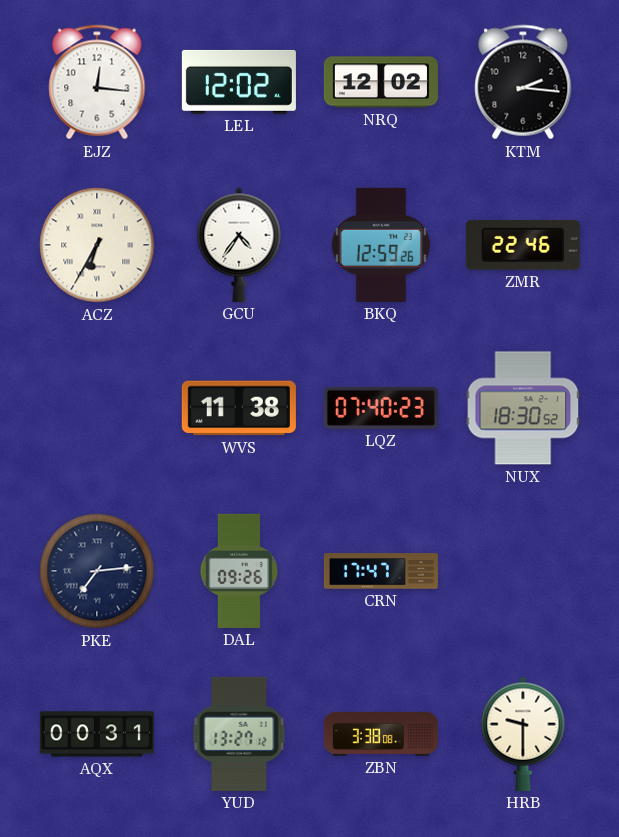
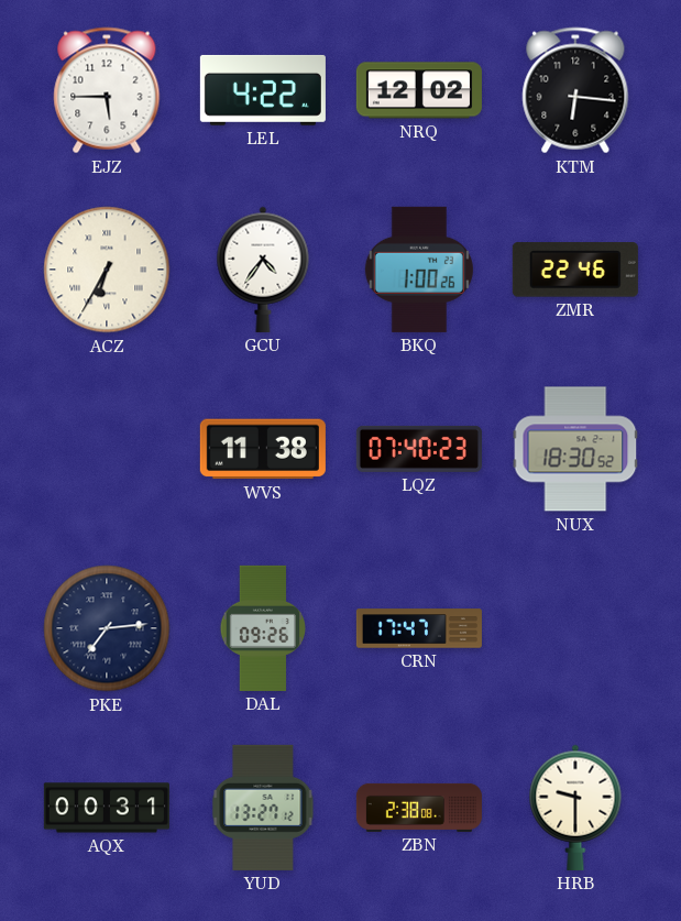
EJZ: 12:16 -> 5:45 (107, 90)
LEL: 12:02 -> 4:22 (263, 90)
KTM: 2:16 -> 6:16 (575, 90)
BKQ: 12:59 -> 1:00 (419, 270)
ZBN: 3:38 -> 2:38 (419, 808)
